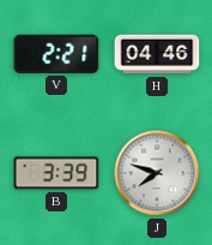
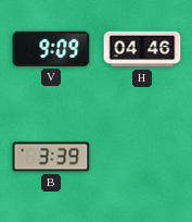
V: 2:21 -> 9:09 (51, 49)
J: 7:48 -> none (157, 173)
